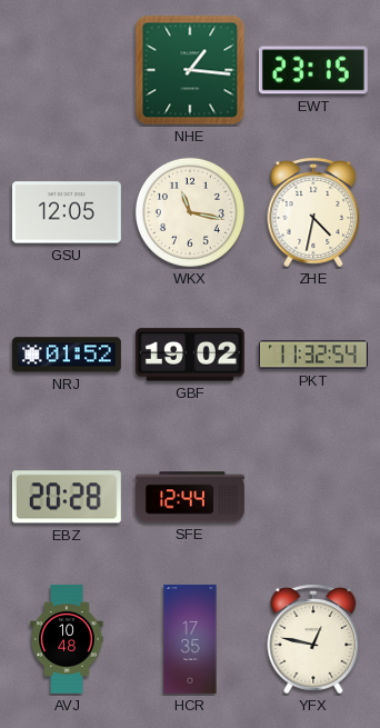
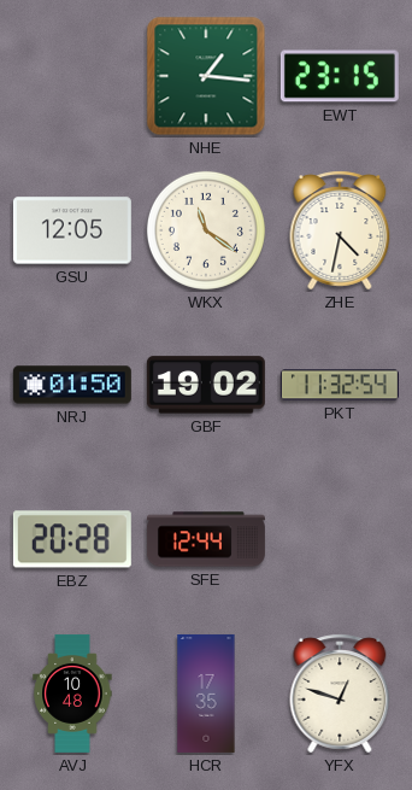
WKX: 11:17 -> 11:21 (206, 230)
NRJ: 01:52 -> 01:50 (72, 385)
YFX: 12:47 -> 12:48 (340, 694)
